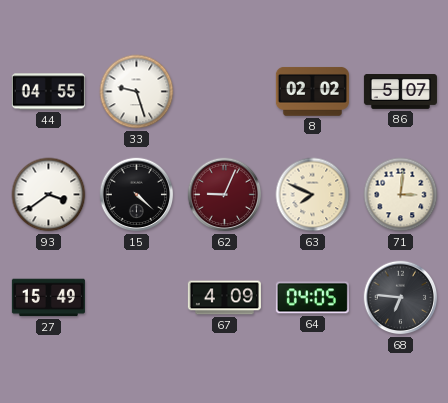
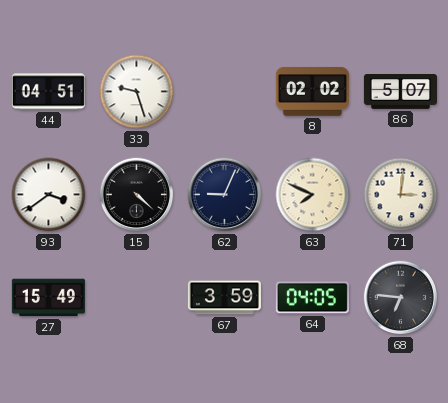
44: 04:55 -> 04:51 (48, 92)
62 dial: burgundy -> navy (225, 195)
67: 4:09 -> 3:59 (224, 298)
